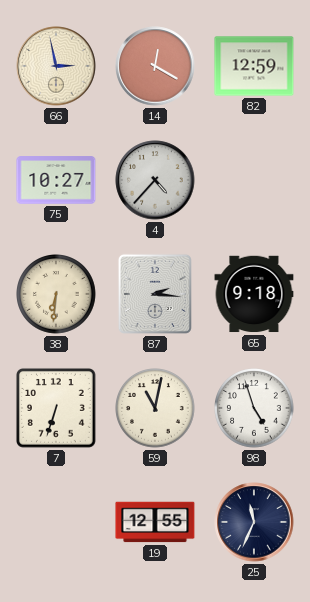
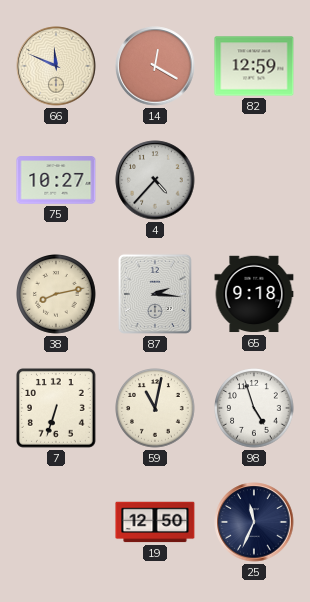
66: 2:58 -> 11:49 (56, 66)
38: 6:31 -> 8:13 (57, 295)
19: 12:55 -> 12:50 (155, 522)
